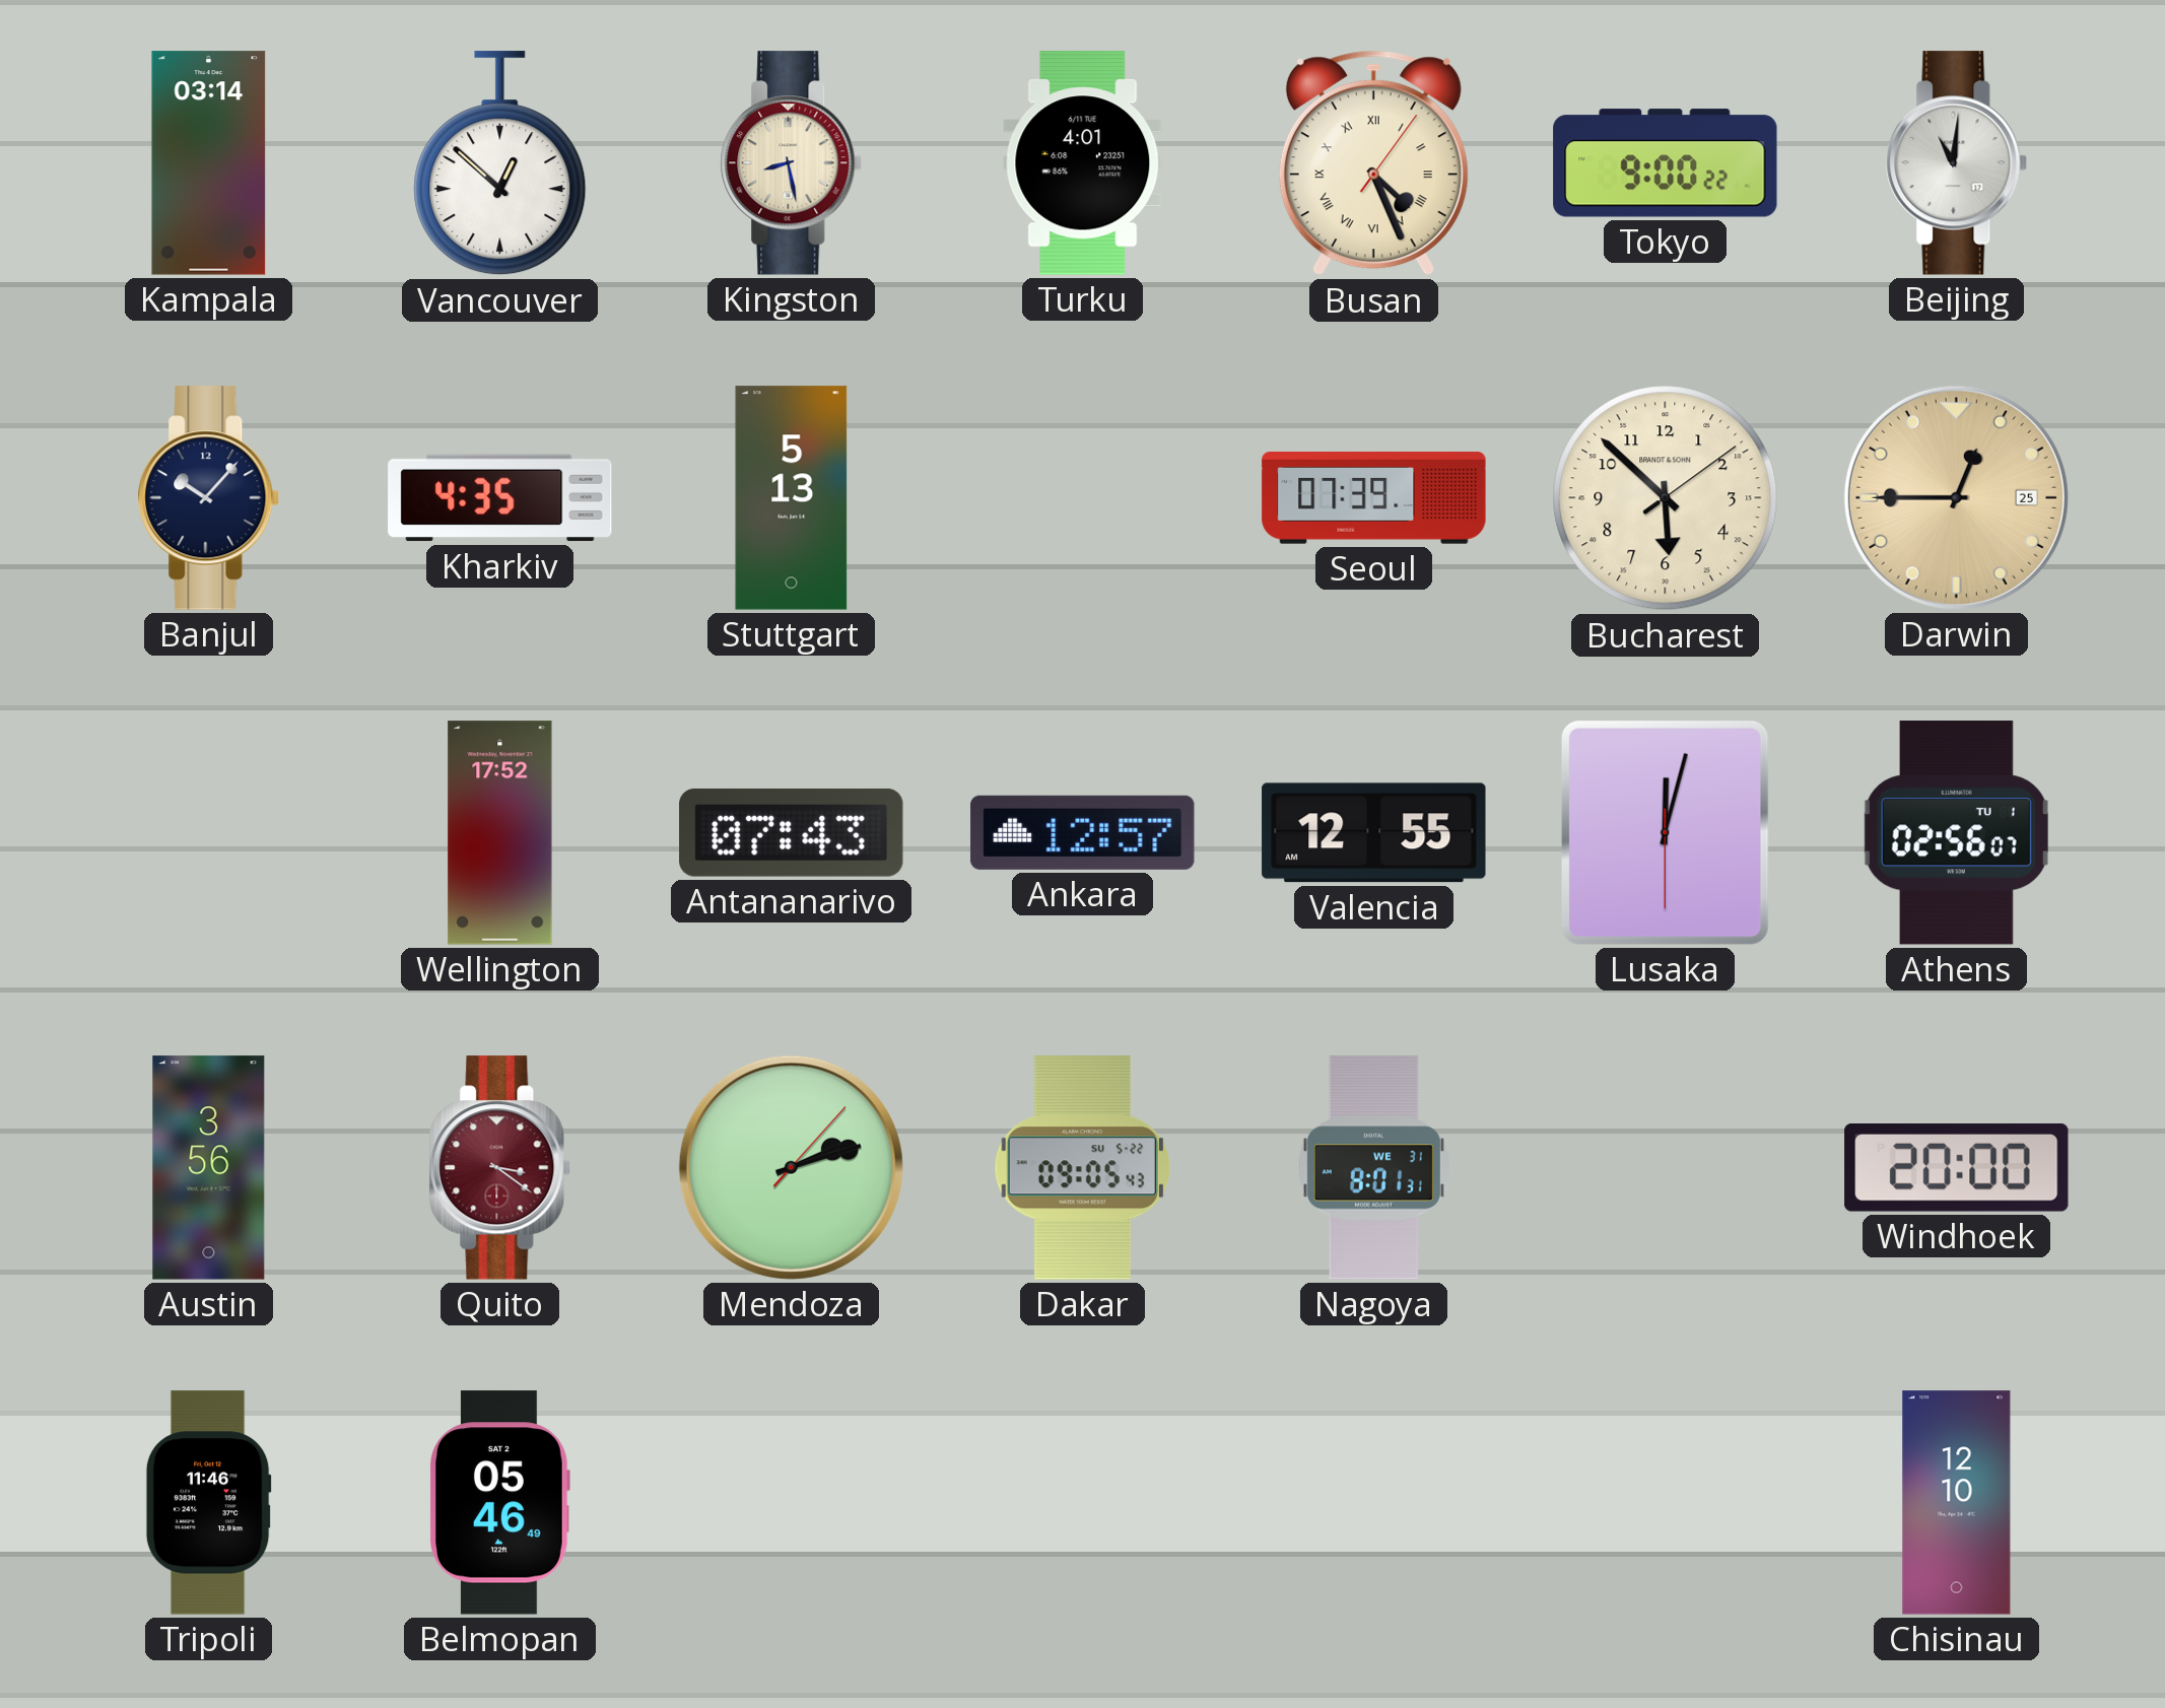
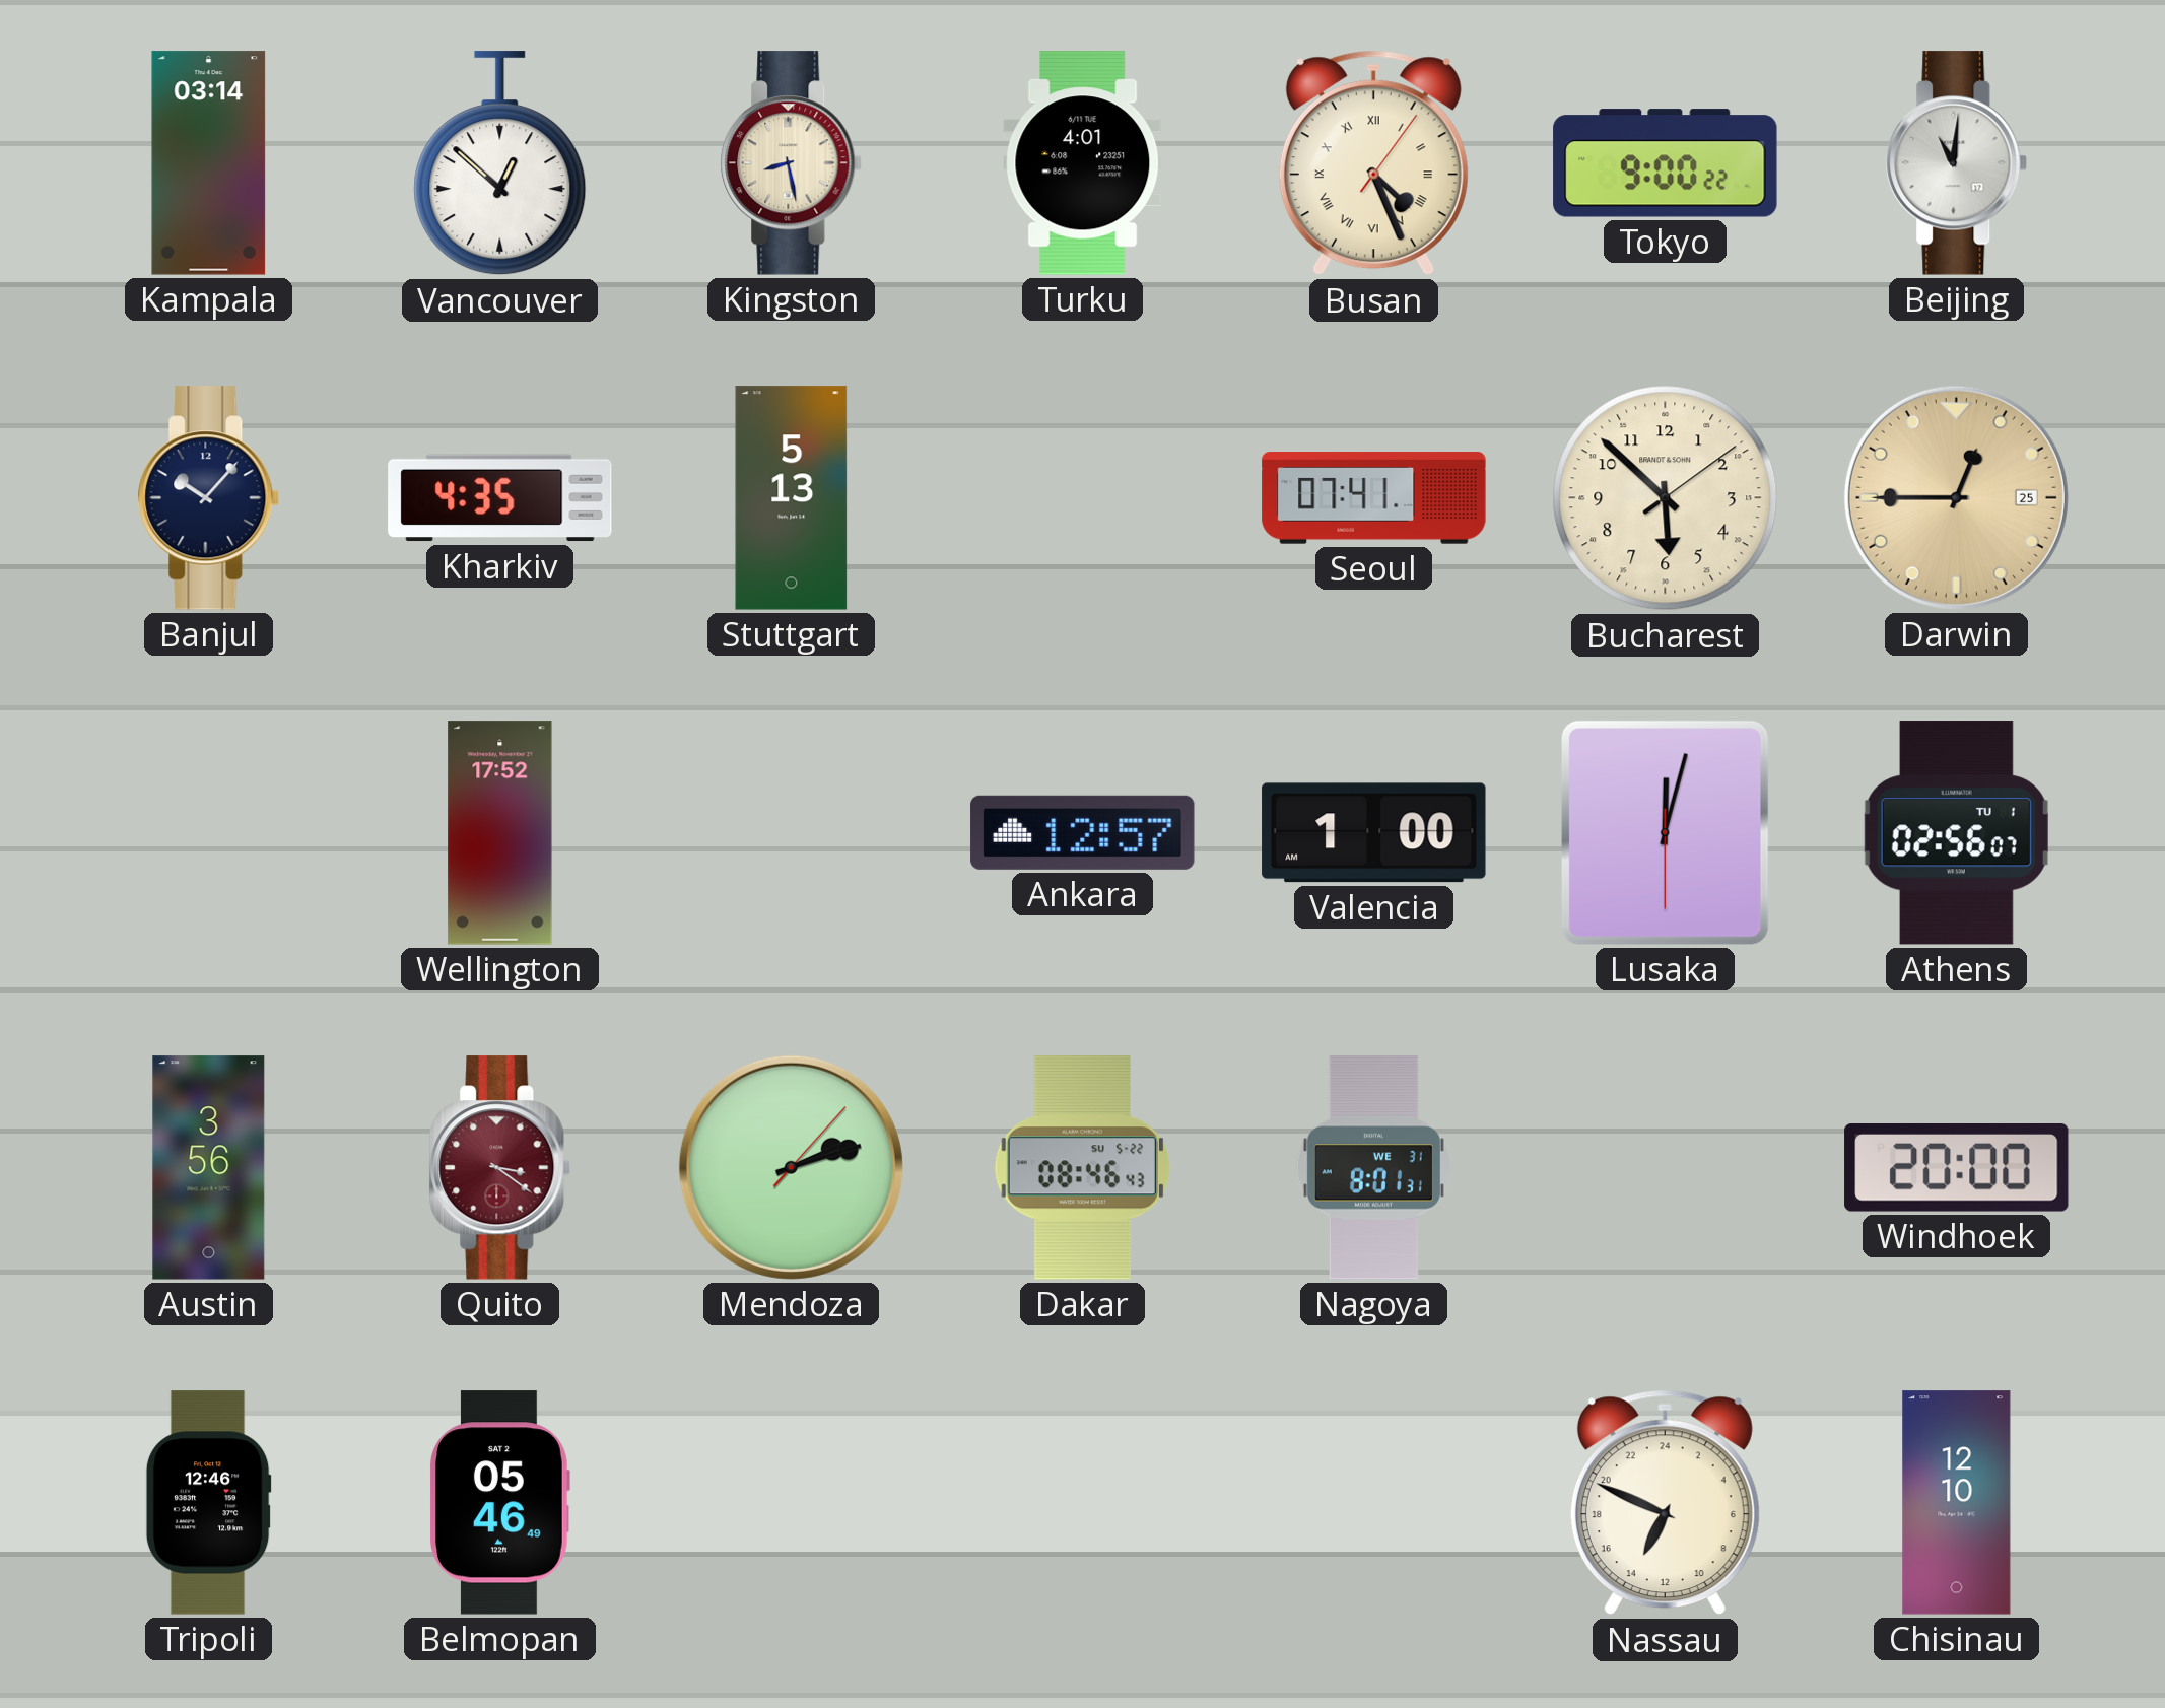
Seoul: 07:39 -> 07:41 (1374, 498)
Antananarivo: 07:43 -> none (792, 832)
Valencia: 12:55 -> 1:00 (1374, 833)
Dakar: 09:05 -> 08:46 (1082, 1168)
Tripoli: 11:46 -> 12:46 (208, 1503)
Nassau: none -> 13:49 (1665, 1503)
